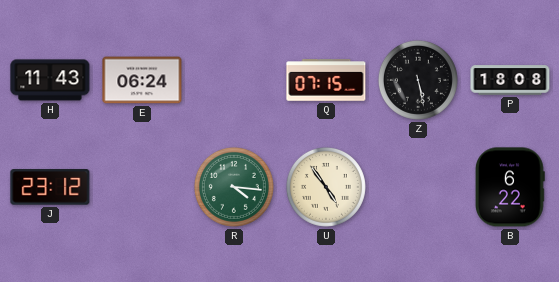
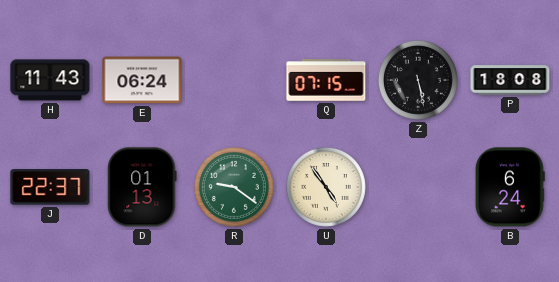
J: 23:12 -> 22:37 (50, 187)
D: none -> 01:13 (142, 187)
R: 4:16 -> 9:21 (234, 187)
B: 6:22 -> 6:24 (510, 187)
